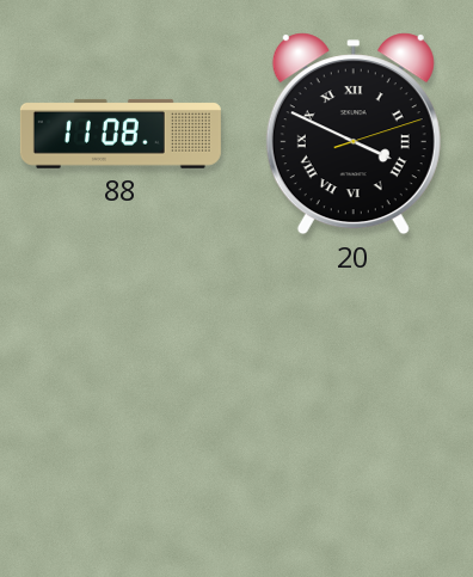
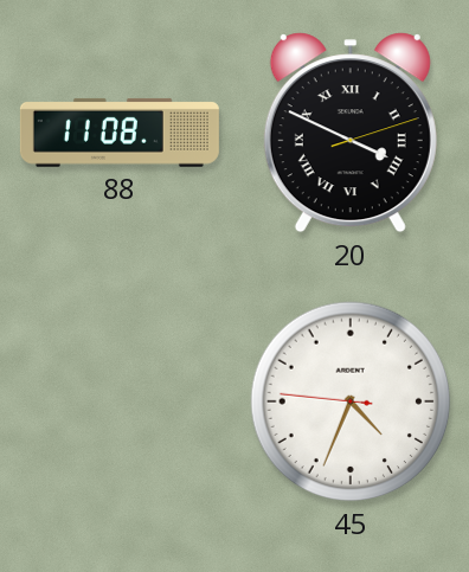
45: none -> 4:33 (351, 401)
